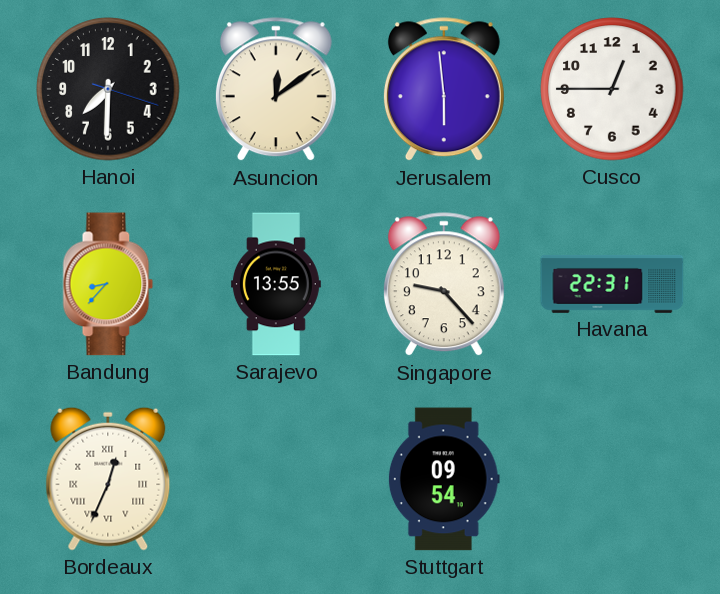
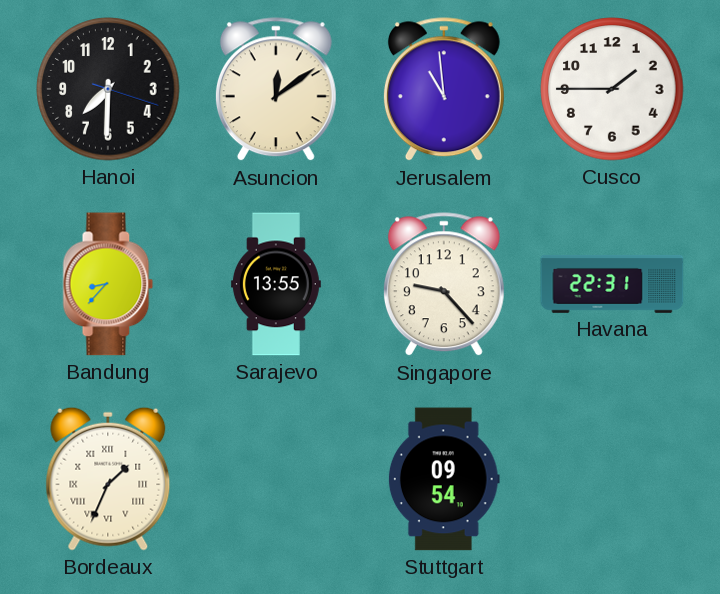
Jerusalem: 5:59 -> 10:59 (444, 90)
Cusco: 12:45 -> 1:45 (612, 89)
Bordeaux: 12:34 -> 1:34 (108, 479)
